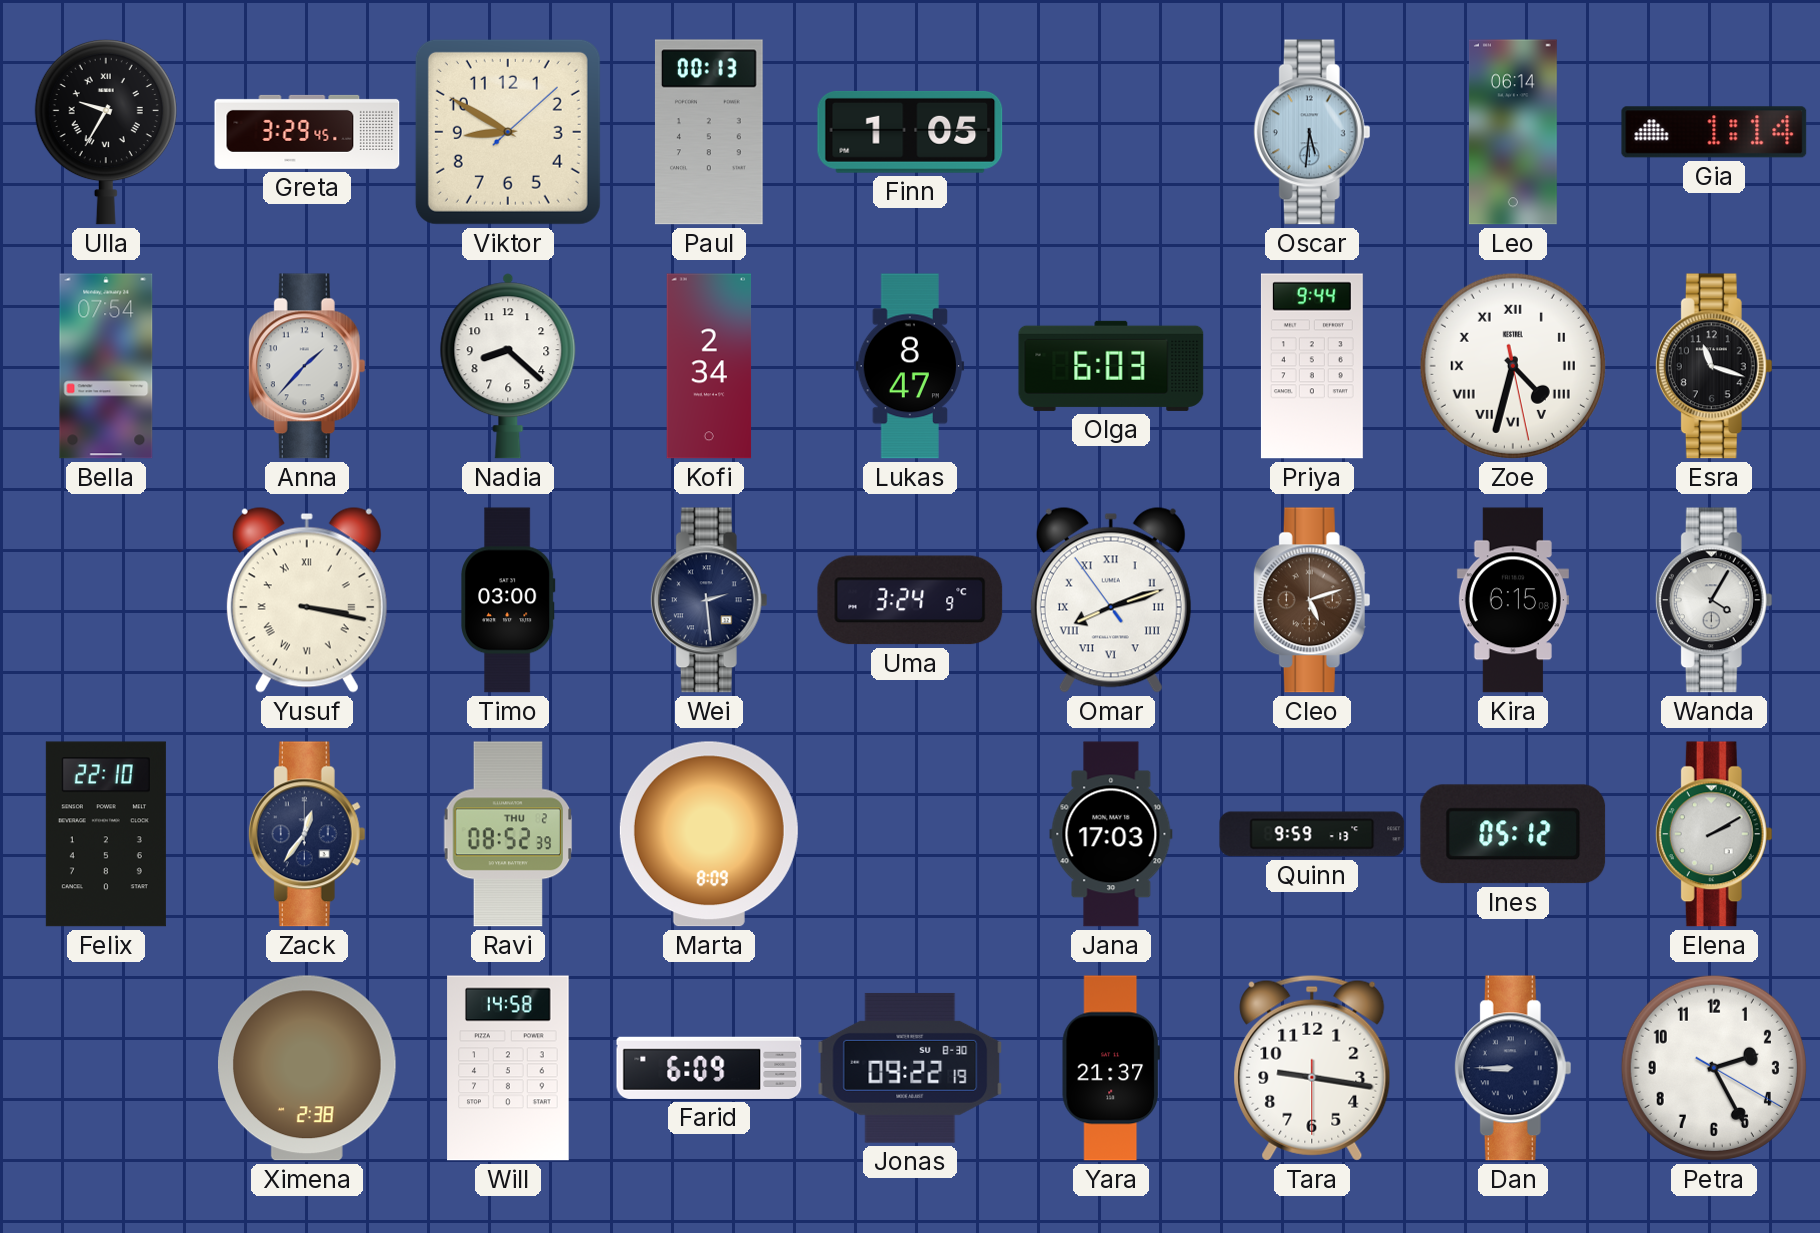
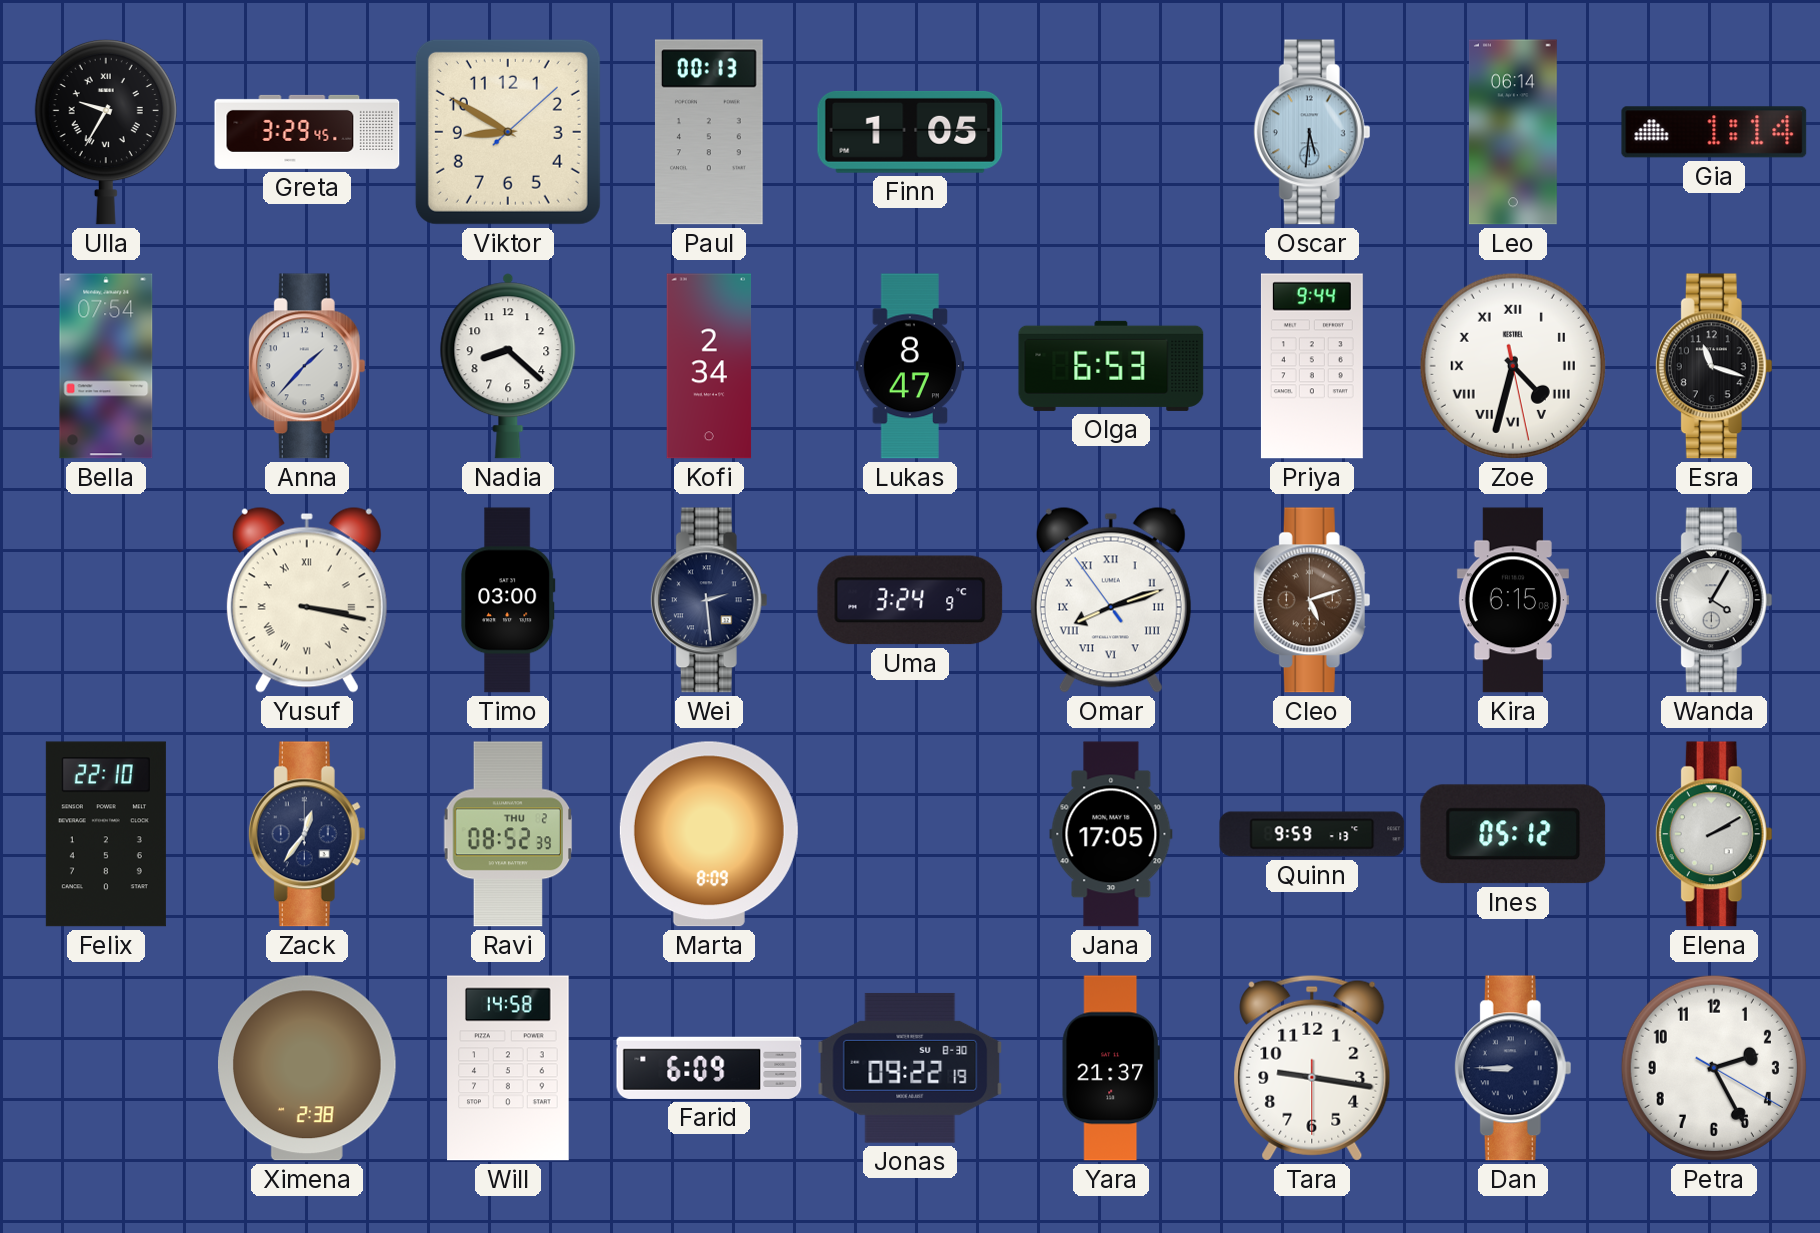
Olga: 6:03 -> 6:53 (1111, 366)
Jana: 17:03 -> 17:05 (1111, 834)
